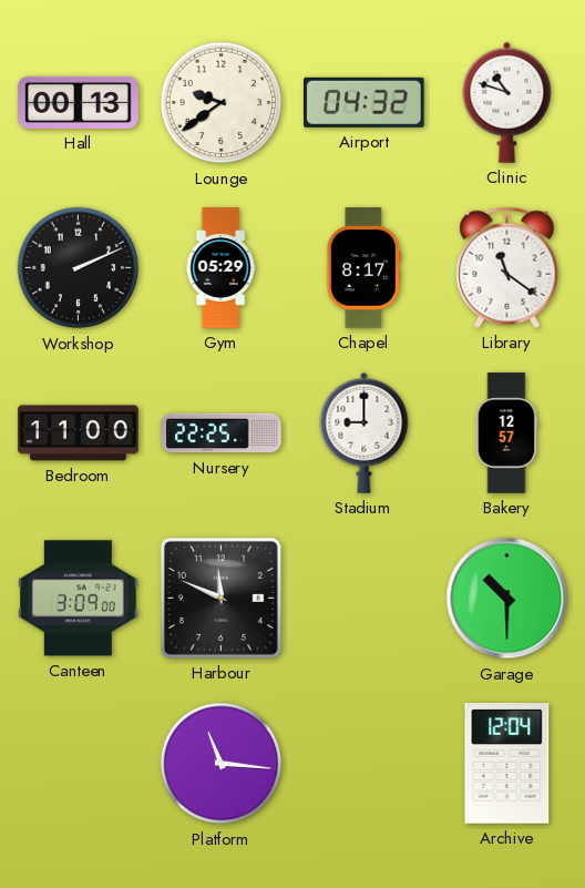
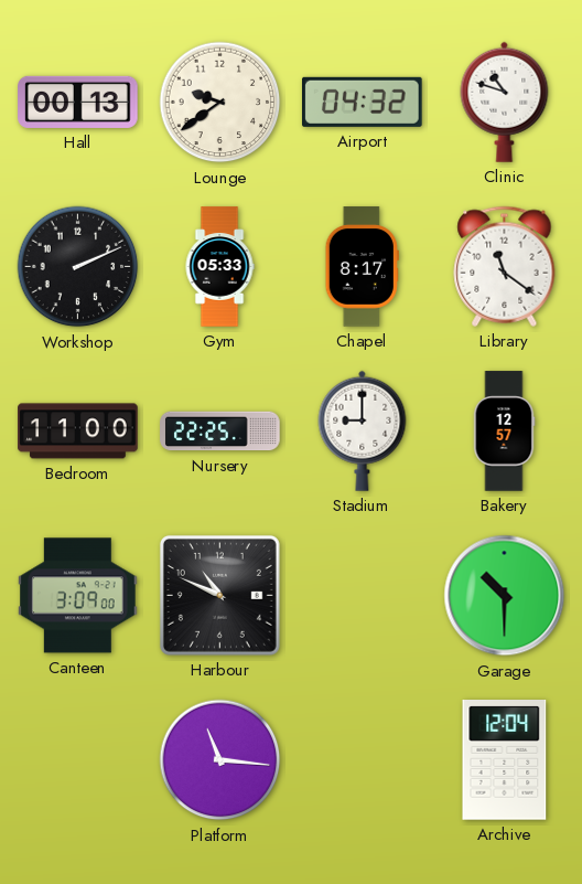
Gym: 05:29 -> 05:33 (219, 267)
Harbour: 11:49 -> 10:49 (219, 595)
